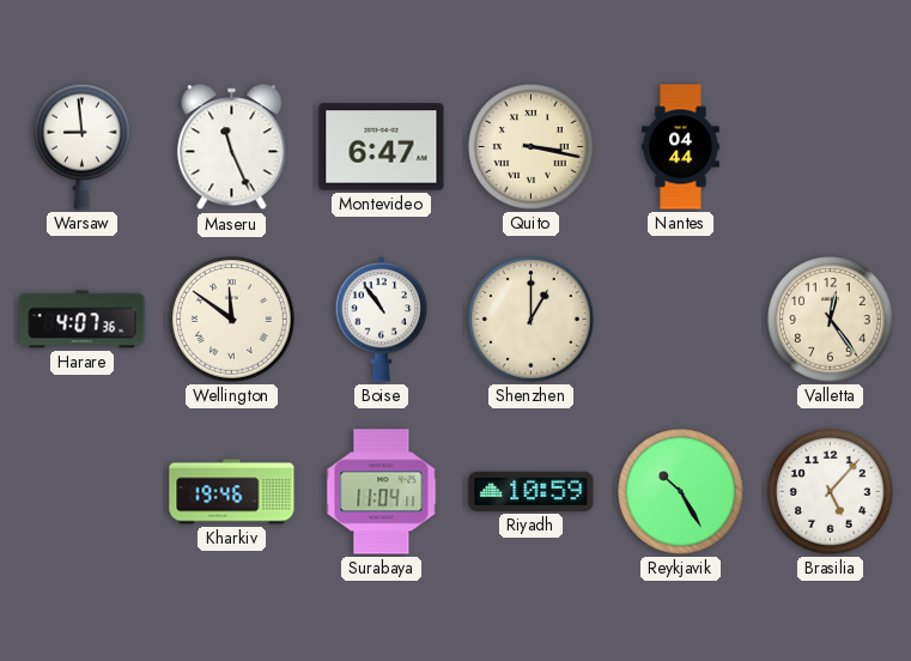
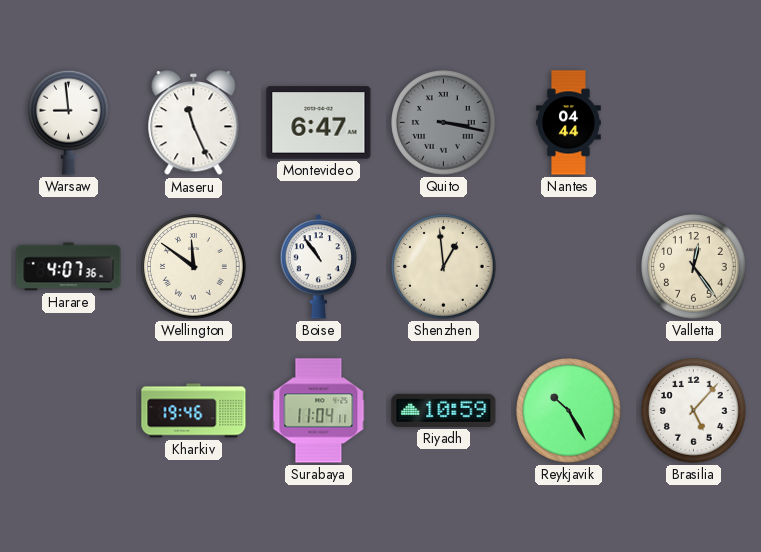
Quito dial: cream -> grey (444, 123)
Shenzhen: 1:00 -> 12:59 (444, 267)
